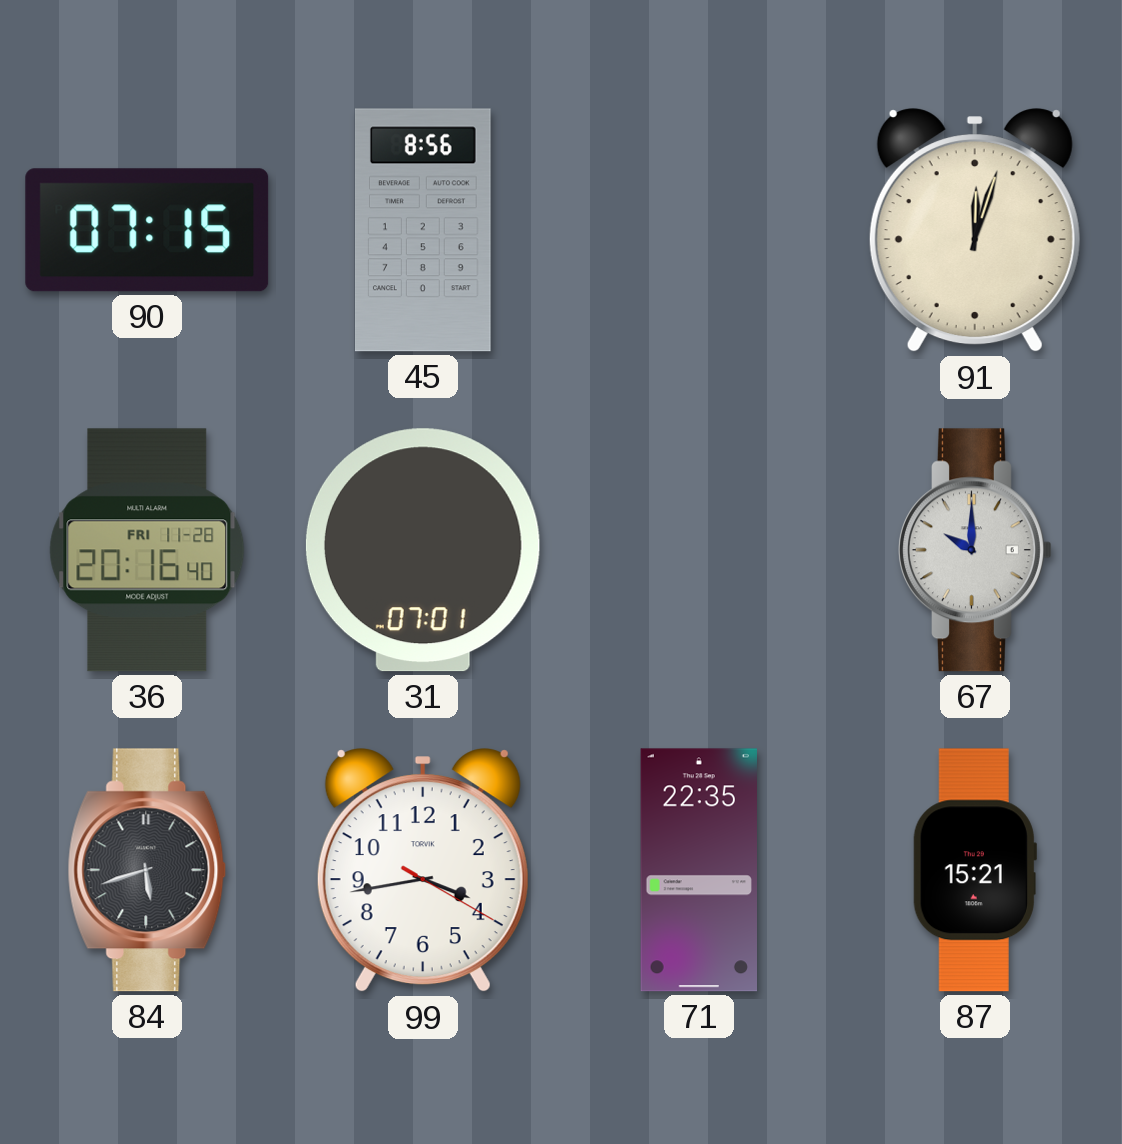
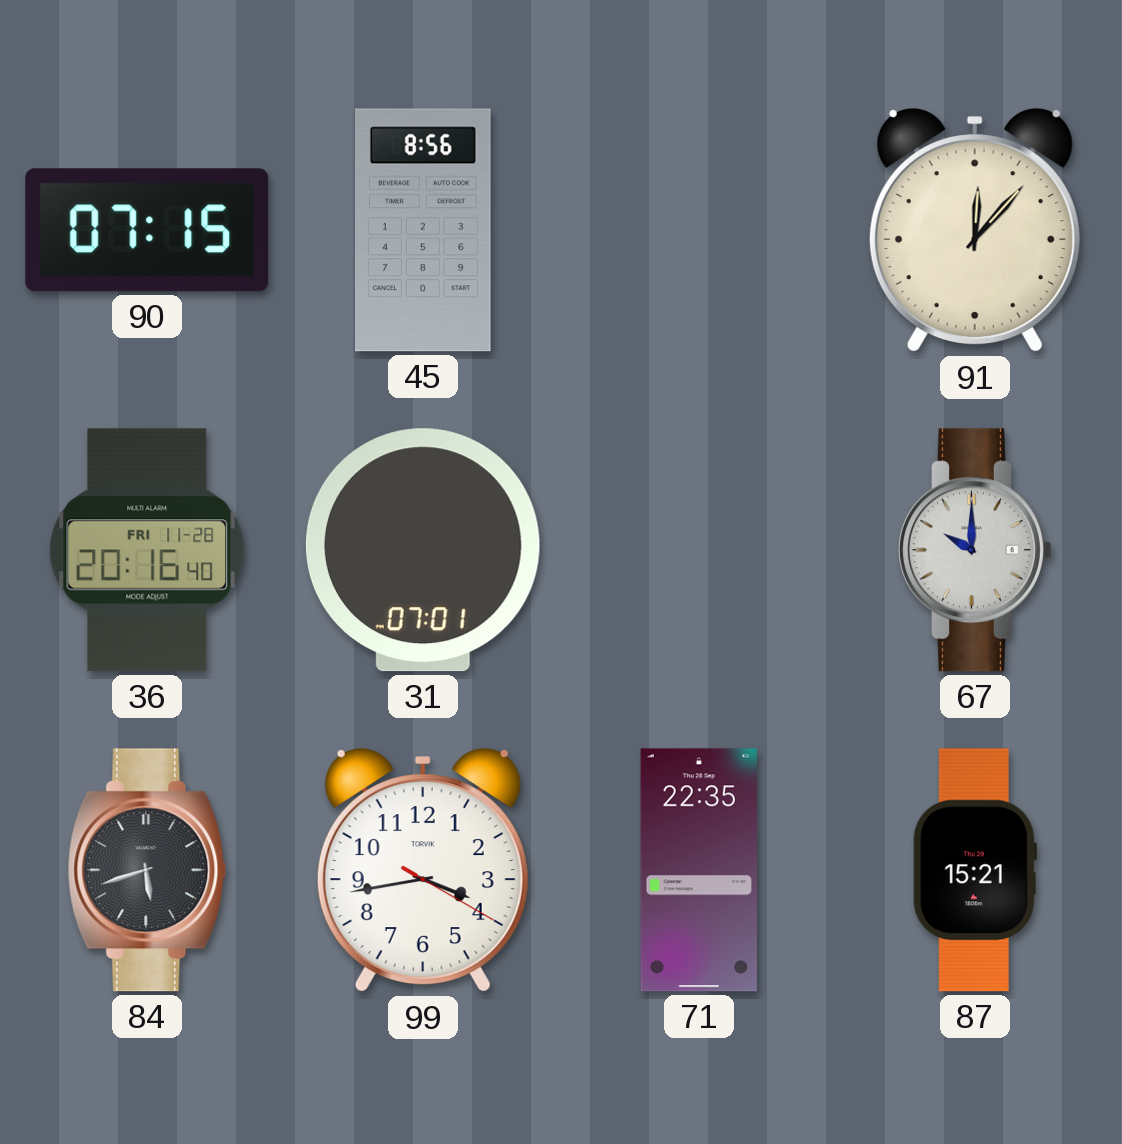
91: 12:03 -> 12:07 (975, 231)
